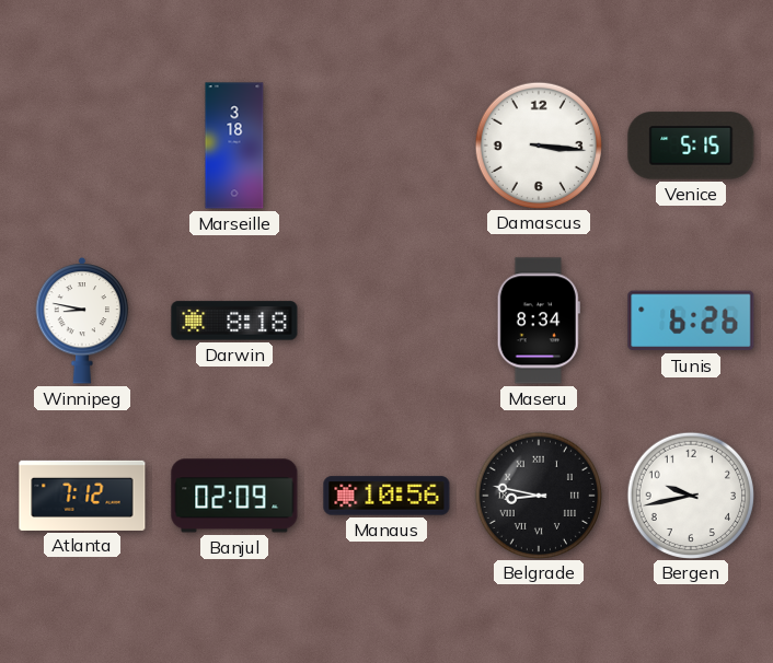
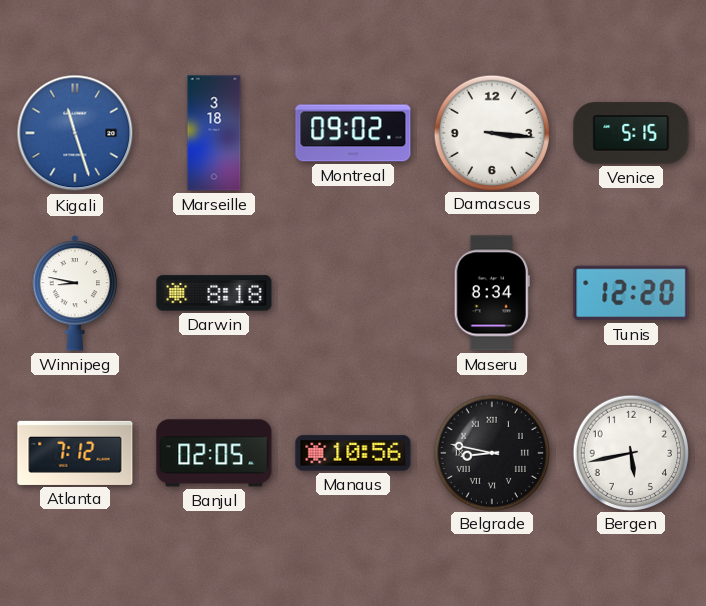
Kigali: none -> 11:27 (75, 133)
Montreal: none -> 09:02 (353, 133)
Tunis: 6:26 -> 12:20 (631, 293)
Banjul: 02:09 -> 02:05 (214, 453)
Bergen: 9:43 -> 5:43 (630, 452)
